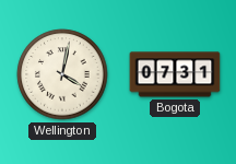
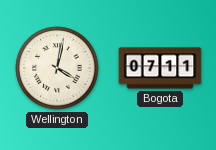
Bogota: 07:31 -> 07:11 (160, 68)
